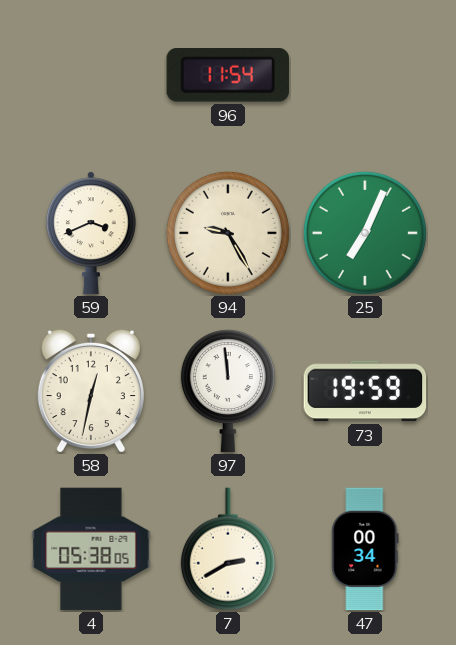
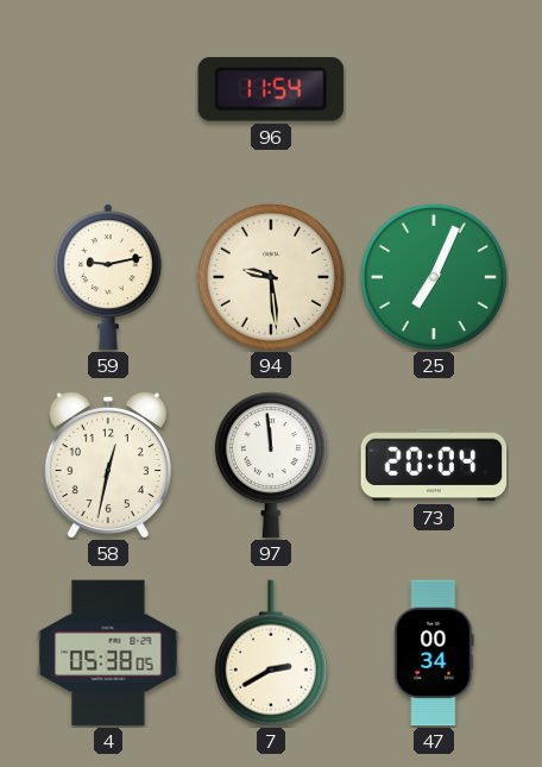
59: 3:41 -> 9:13 (108, 277)
94: 9:25 -> 9:29 (271, 277)
73: 19:59 -> 20:04 (434, 465)
